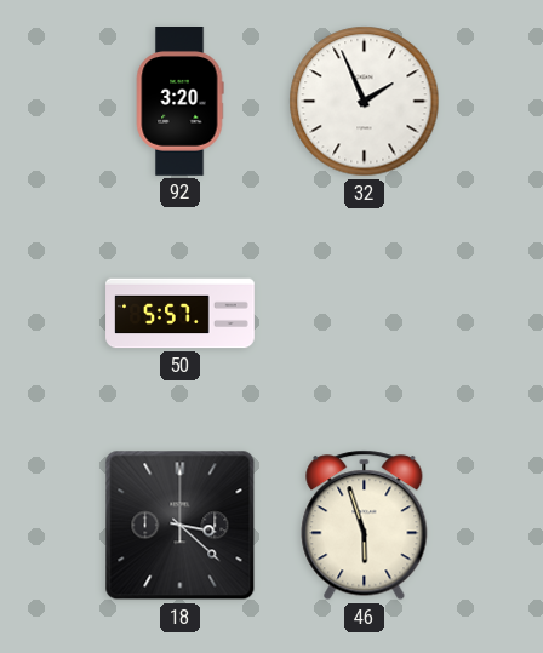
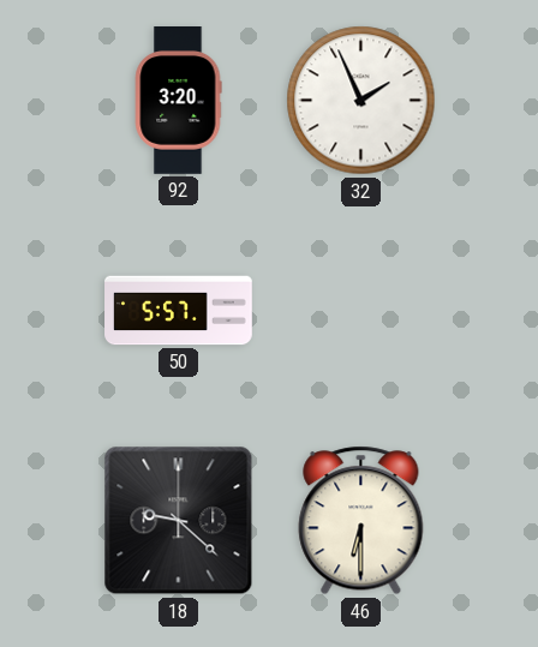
18: 3:22 -> 9:22 (179, 521)
46: 5:57 -> 6:30 (361, 521)
